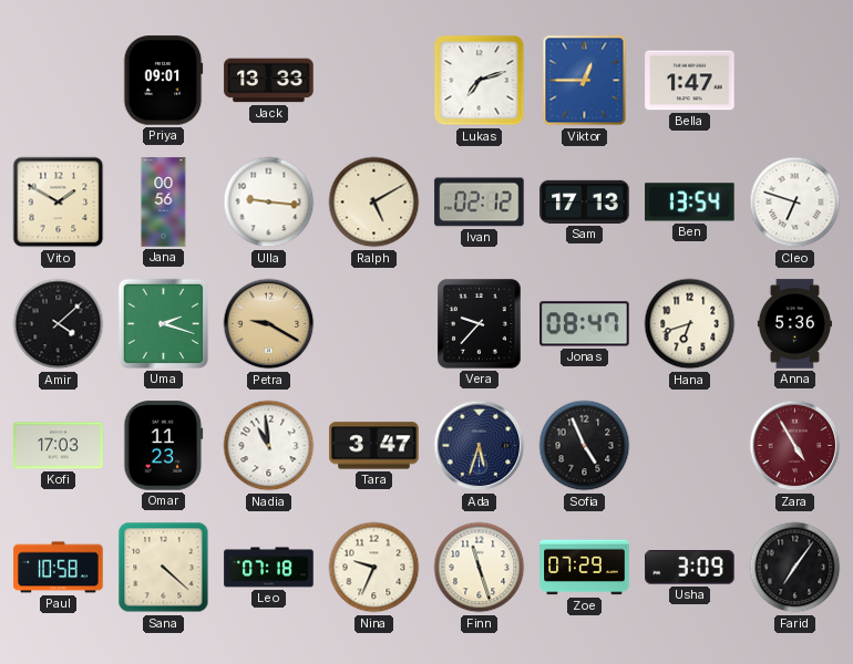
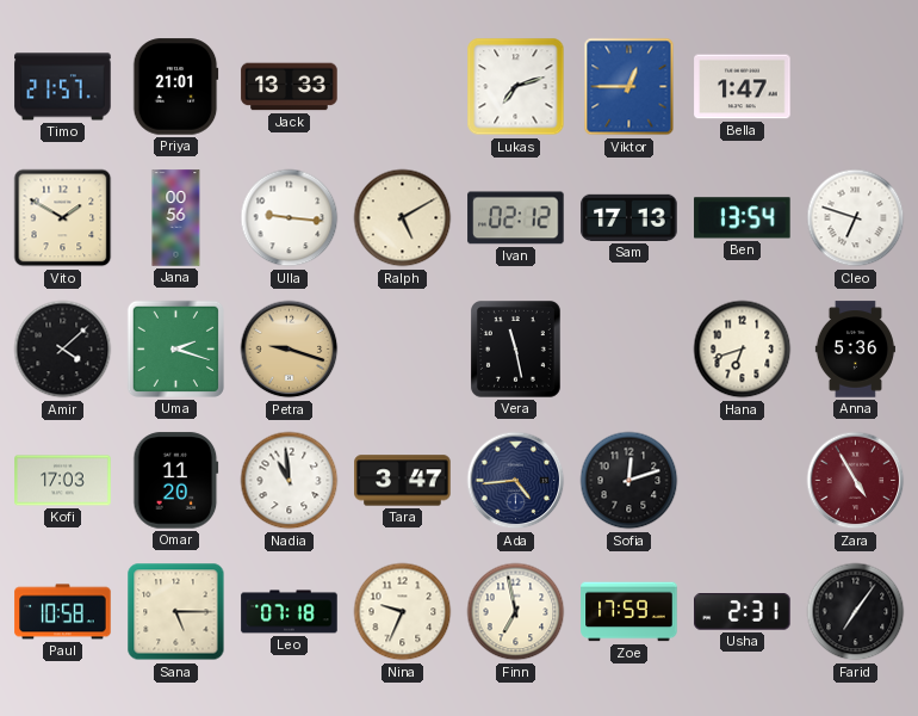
Timo: none -> 21:57 (63, 87)
Priya: 09:01 -> 21:01 (175, 87)
Petra: 9:20 -> 9:18 (290, 350)
Vera: 9:37 -> 11:28 (516, 350)
Jonas: 08:47 -> none (585, 324)
Omar: 11:23 -> 11:20 (176, 481)
Ada: 5:33 -> 4:44 (516, 481)
Sofia: 4:56 -> 12:12 (629, 481)
Sana: 4:22 -> 5:15 (176, 612)
Finn: 11:27 -> 6:58 (516, 612)
Zoe: 07:29 -> 17:59 (629, 612)
Usha: 3:09 -> 2:31 (743, 612)
